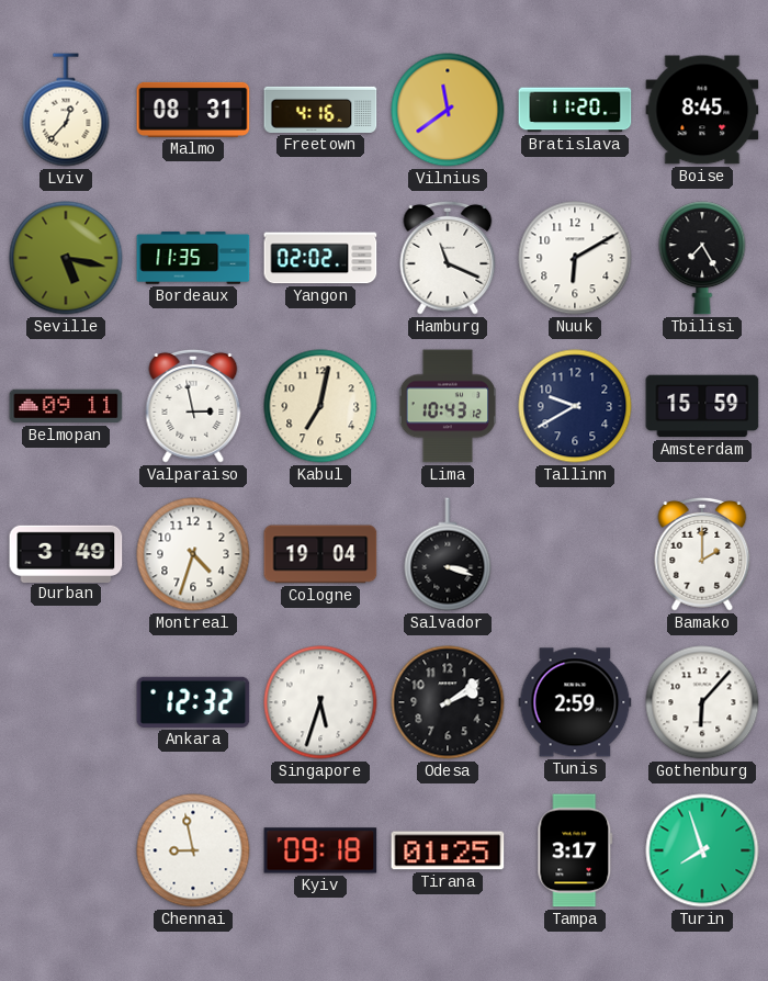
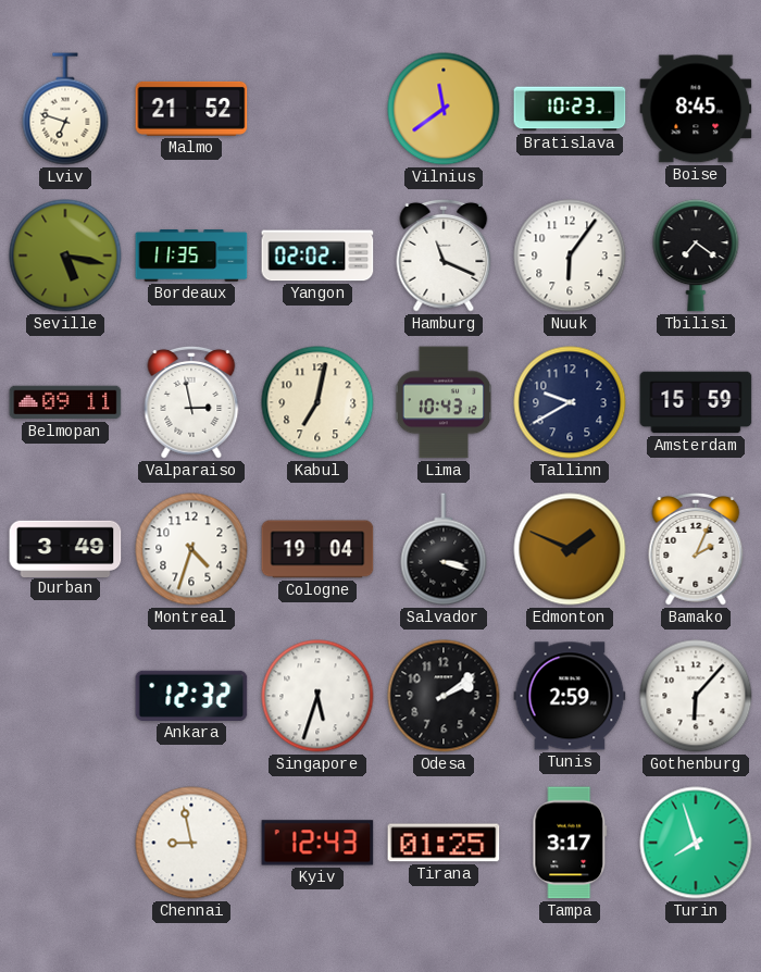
Lviv: 12:37 -> 6:48 (65, 109)
Malmo: 08:31 -> 21:52 (191, 109)
Freetown: 4:16 -> none (320, 110)
Bratislava: 11:20 -> 10:23 (570, 109)
Nuuk: 6:10 -> 6:06 (570, 256)
Tbilisi: 7:25 -> 7:21 (696, 256)
Edmonton: none -> 1:49 (570, 549)
Bamako: 2:00 -> 2:04 (696, 549)
Kyiv: 09:18 -> 12:43 (317, 843)
